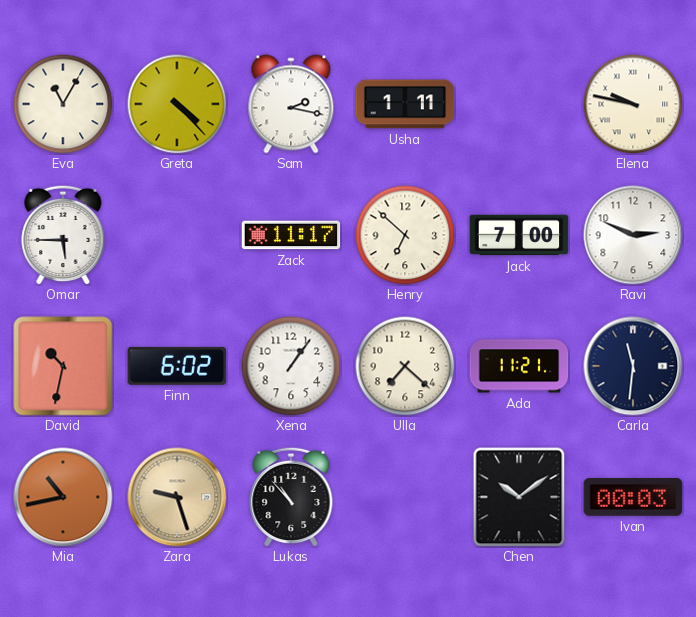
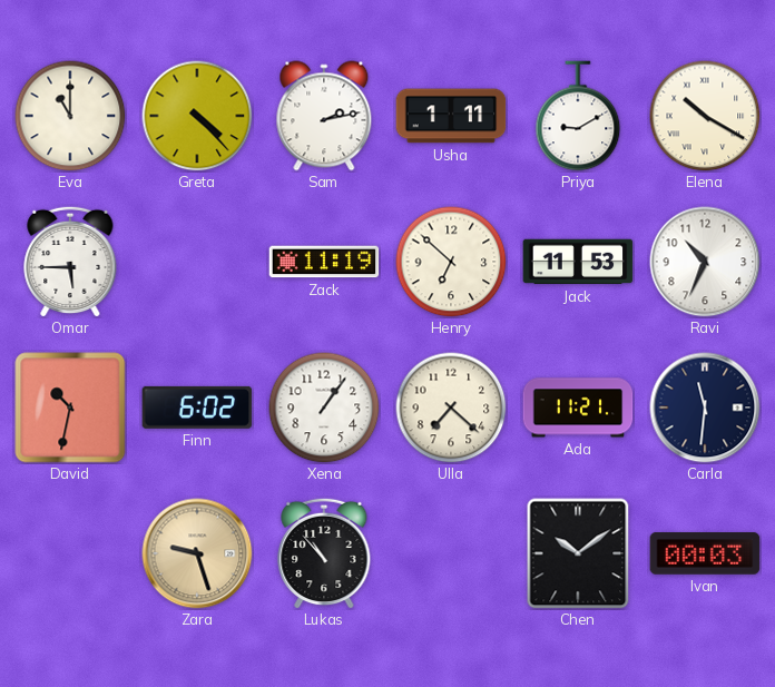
Eva: 11:05 -> 11:00 (70, 116)
Sam: 2:17 -> 2:13 (324, 116)
Priya: none -> 9:10 (578, 116)
Elena: 9:47 -> 10:20 (705, 116)
Zack: 11:17 -> 11:19 (324, 262)
Jack: 7:00 -> 11:53 (578, 262)
Ravi: 2:49 -> 10:34 (705, 262)
Mia: 10:43 -> none (63, 497)
